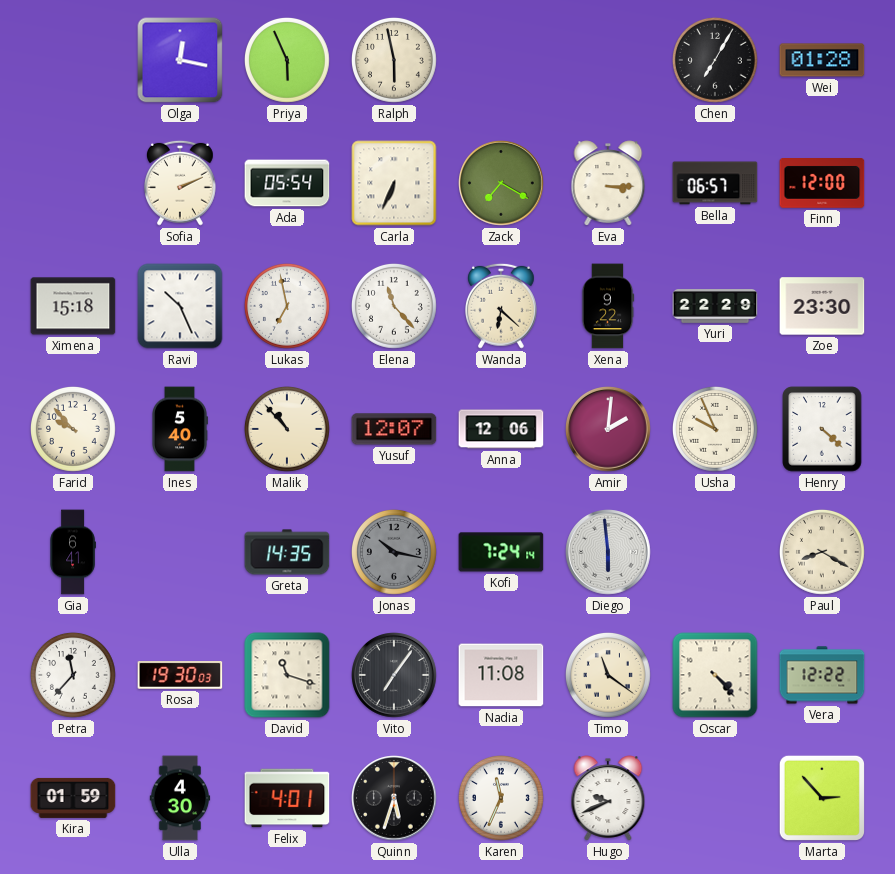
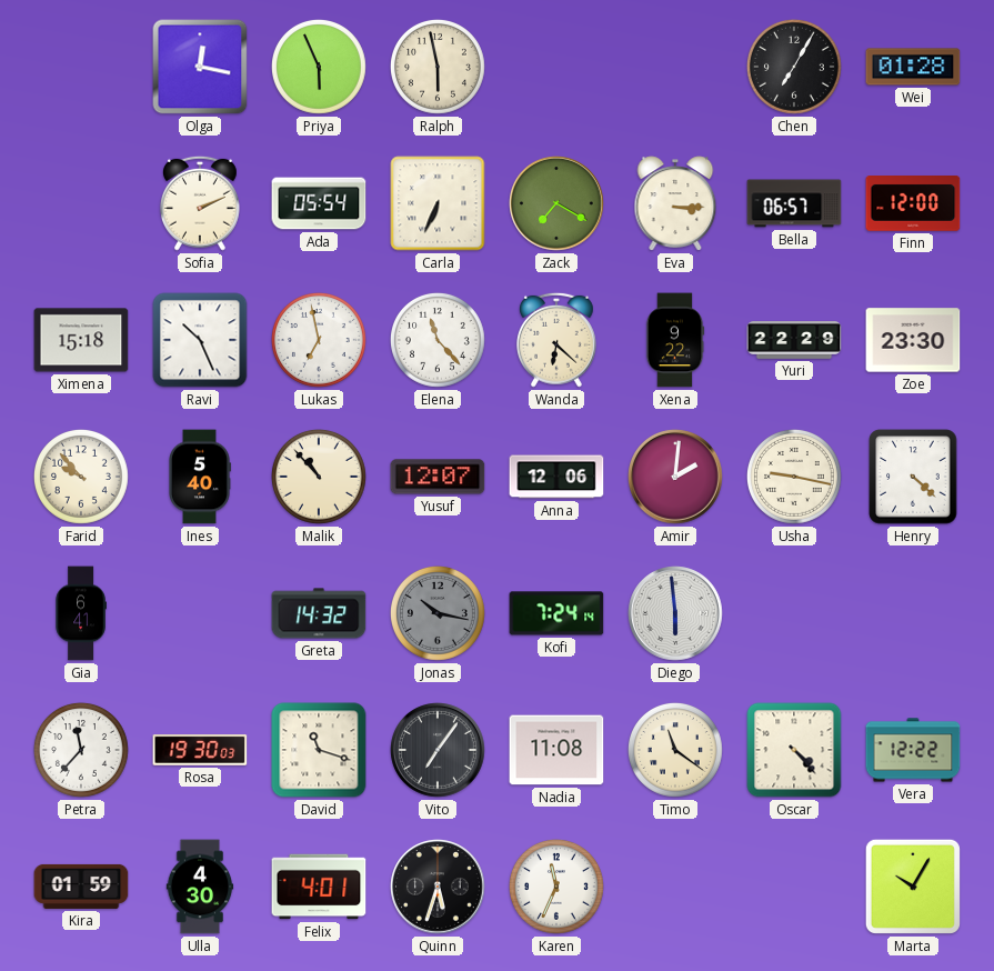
Usha: 9:56 -> 9:17 (795, 478)
Greta: 14:35 -> 14:32 (319, 613)
Paul: 8:20 -> none (823, 553)
Hugo: 9:41 -> none (608, 798)
Marta: 2:53 -> 10:05 (913, 887)
